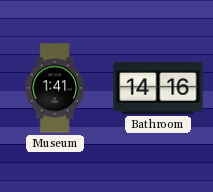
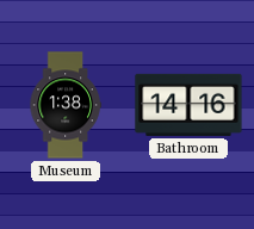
Museum: 1:41 -> 1:38 (66, 105)
